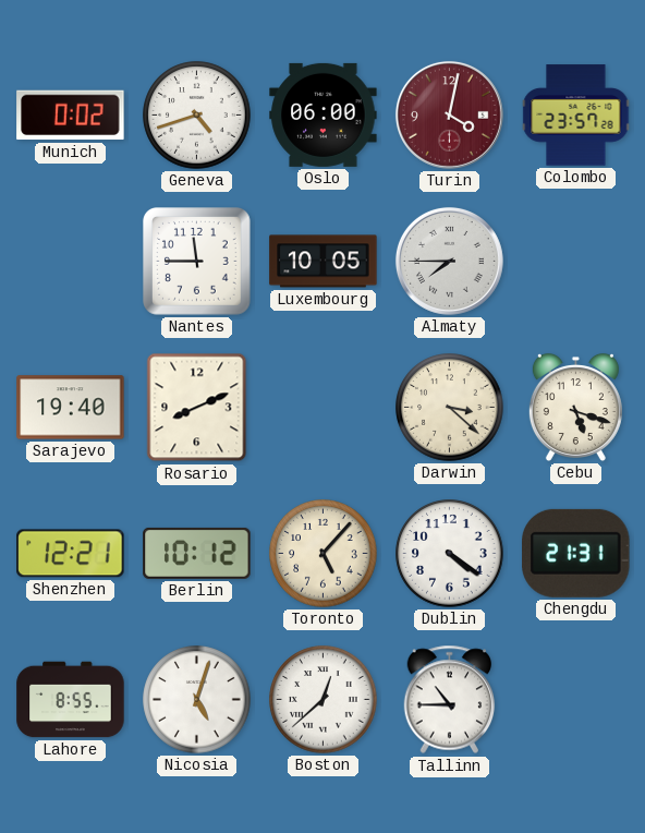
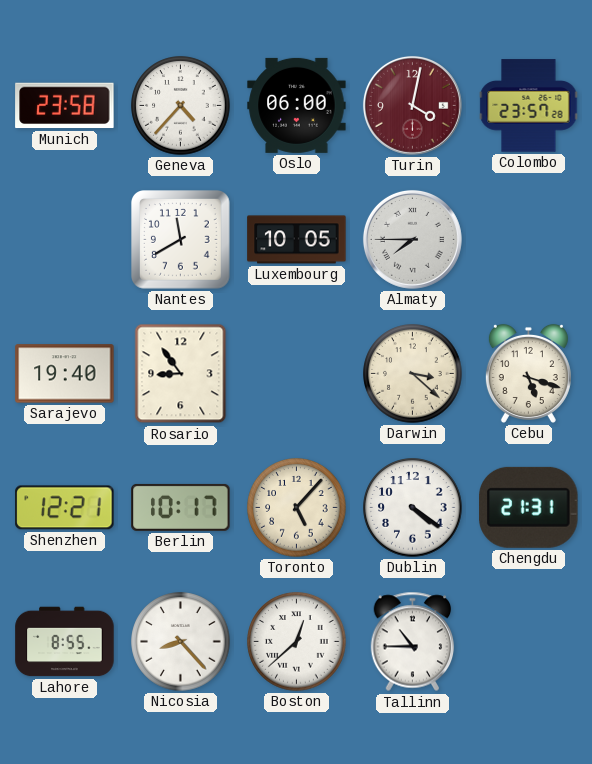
Munich: 0:02 -> 23:58 (65, 106)
Geneva: 4:42 -> 4:37 (181, 106)
Nantes: 11:45 -> 11:40 (181, 240)
Rosario: 8:11 -> 8:54 (181, 374)
Berlin: 10:12 -> 10:17 (181, 507)
Nicosia: 5:03 -> 8:23 (181, 642)
